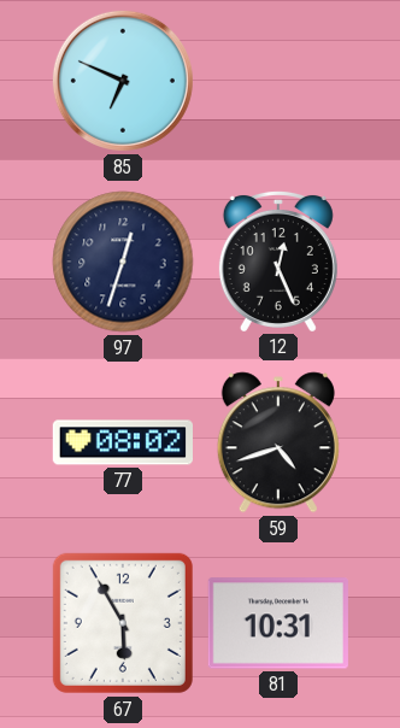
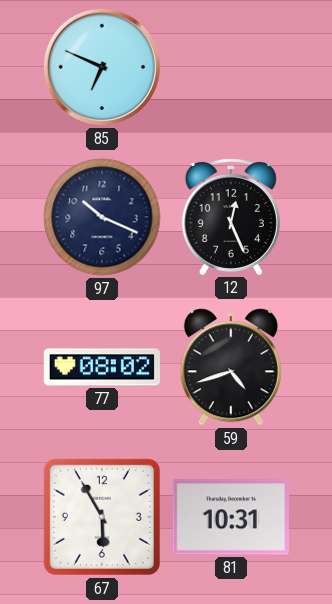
97: 12:33 -> 10:19 (102, 217)
